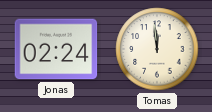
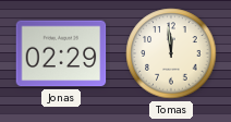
Jonas: 02:24 -> 02:29 (61, 53)
